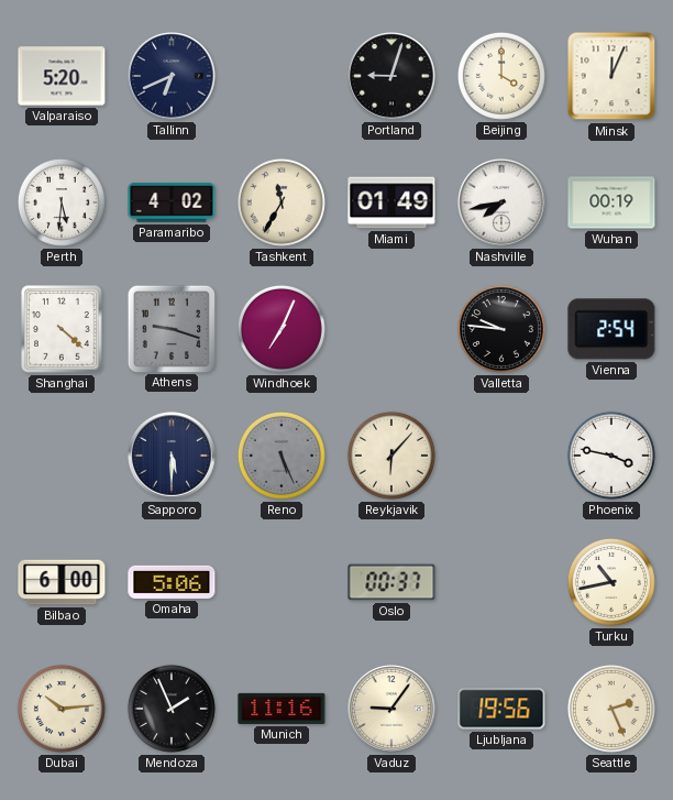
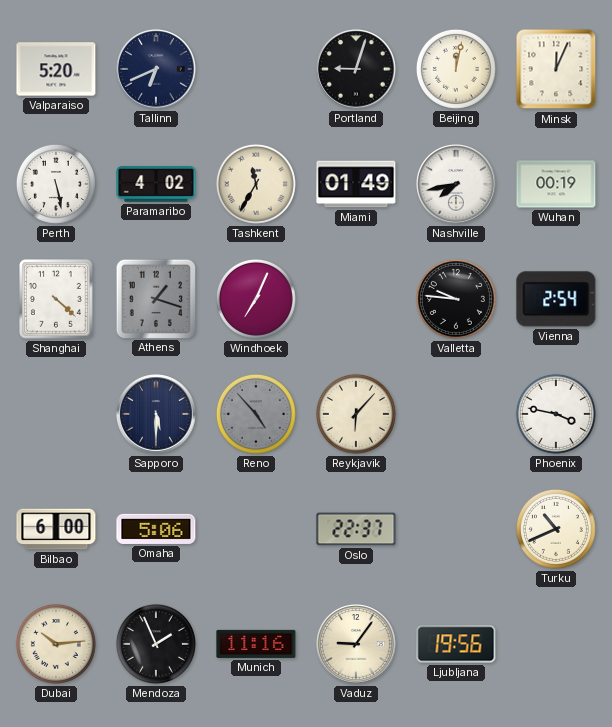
Beijing: 4:00 -> 12:02 (456, 69)
Perth: 5:31 -> 5:28 (56, 184)
Athens: 9:18 -> 1:18 (155, 298)
Reno: 5:26 -> 4:53 (256, 414)
Oslo: 00:37 -> 22:37 (356, 529)
Turku: 10:43 -> 10:41 (556, 529)
Seattle: 2:26 -> none (611, 709)
